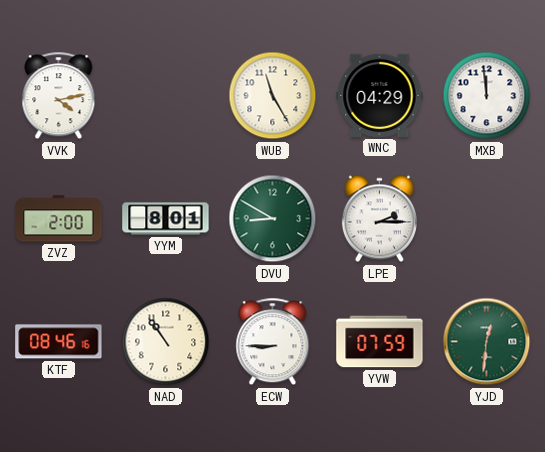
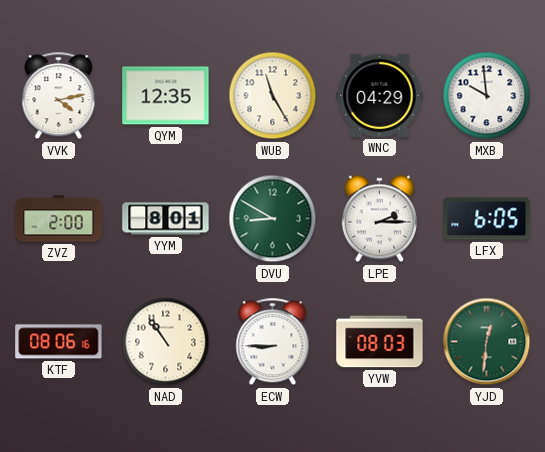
QYM: none -> 12:35 (166, 96)
MXB: 11:59 -> 9:59 (487, 96)
LFX: none -> 6:05 (487, 219)
KTF: 08:46 -> 08:06 (59, 342)
YVW: 07:59 -> 08:03 (380, 342)
